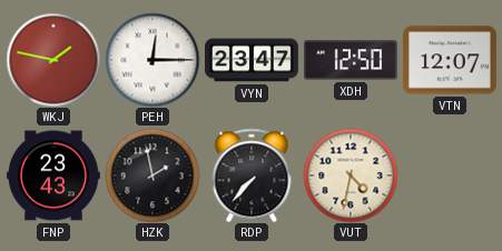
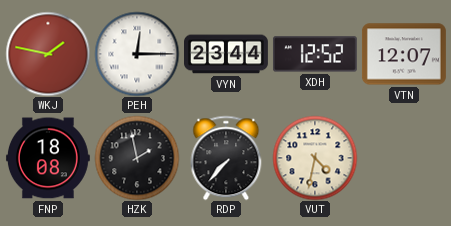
VYN: 23:47 -> 23:44 (227, 54)
XDH: 12:50 -> 12:52 (315, 54)
FNP: 23:43 -> 18:08 (48, 158)
